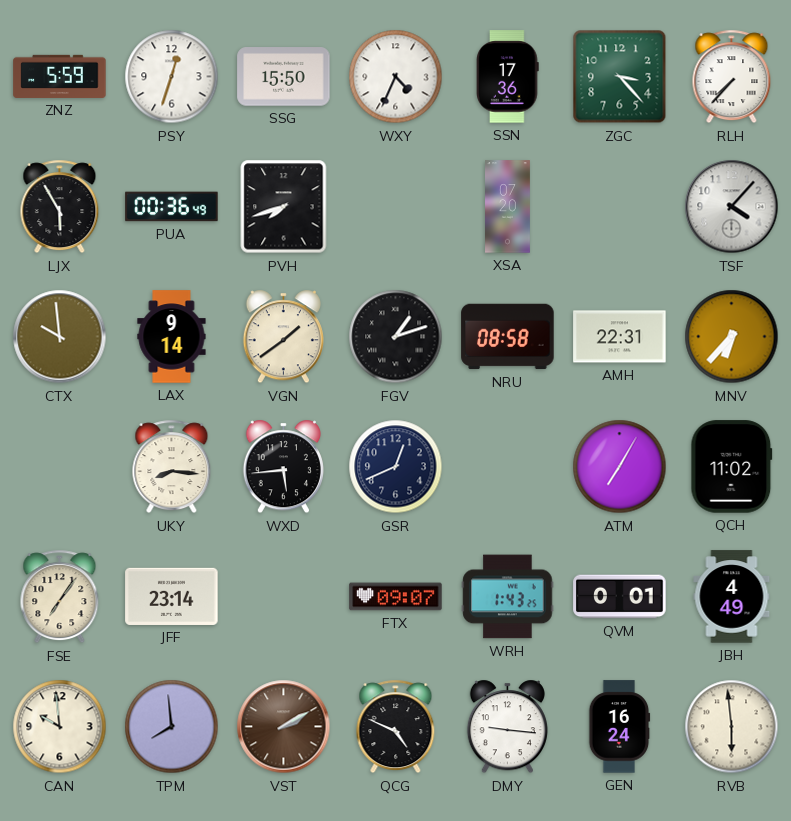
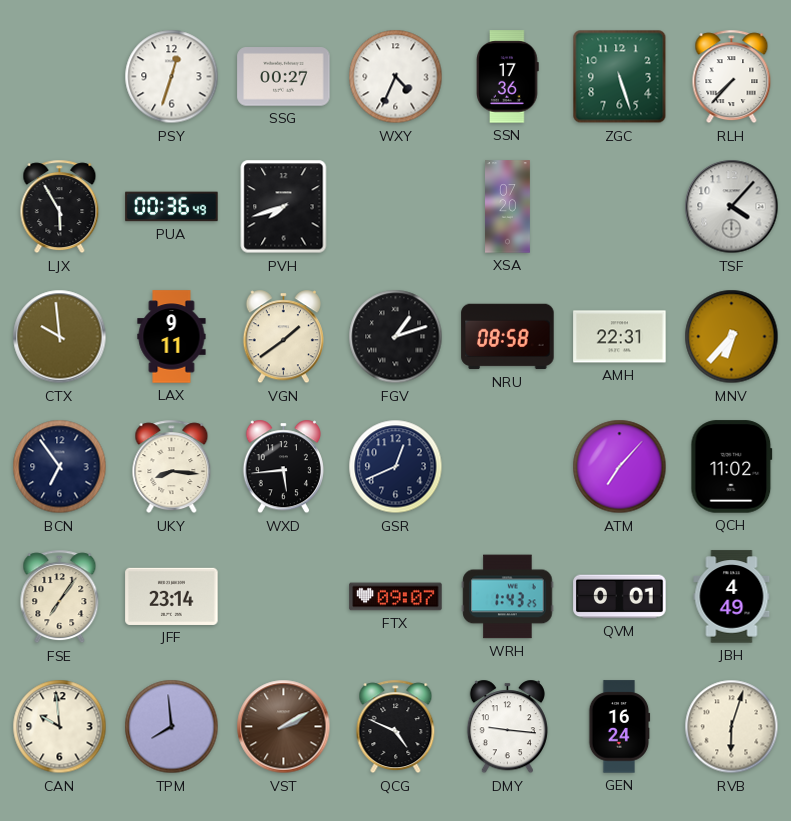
ZNZ: 5:59 -> none (60, 76)
SSG: 15:50 -> 00:27 (284, 77)
ZGC: 3:23 -> 5:27 (620, 77)
LAX: 9:14 -> 9:11 (172, 337)
BCN: none -> 6:54 (60, 467)
ATM: 7:05 -> 7:07 (620, 467)
RVB: 5:59 -> 6:03 (732, 727)
